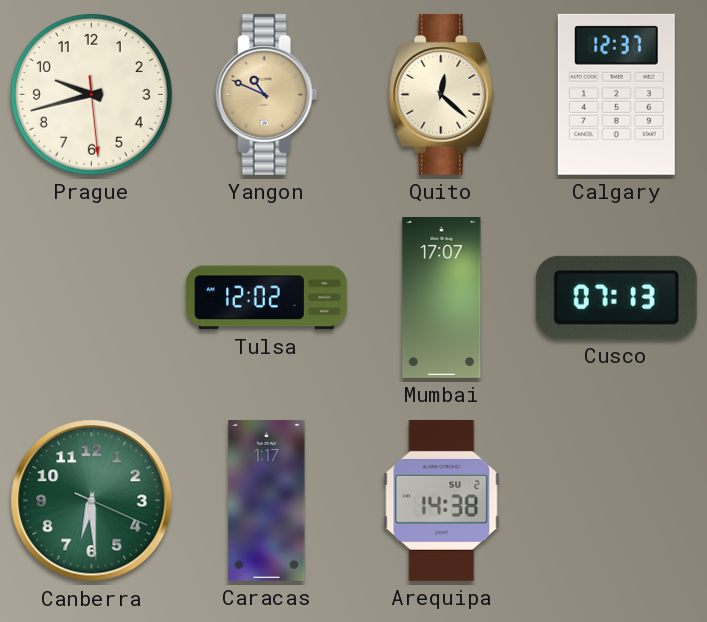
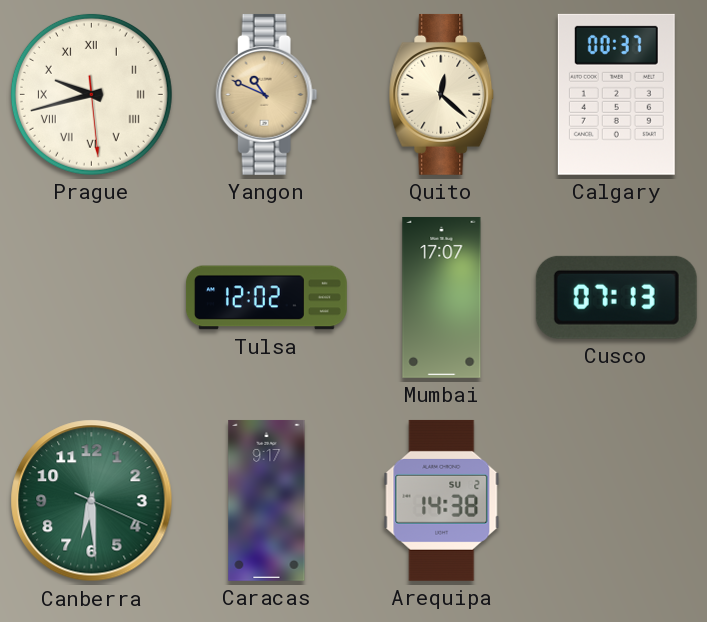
Prague numerals: Arabic -> Roman (91, 94)
Calgary: 12:37 -> 00:37 (616, 94)
Caracas: 1:17 -> 9:17 (267, 500)
